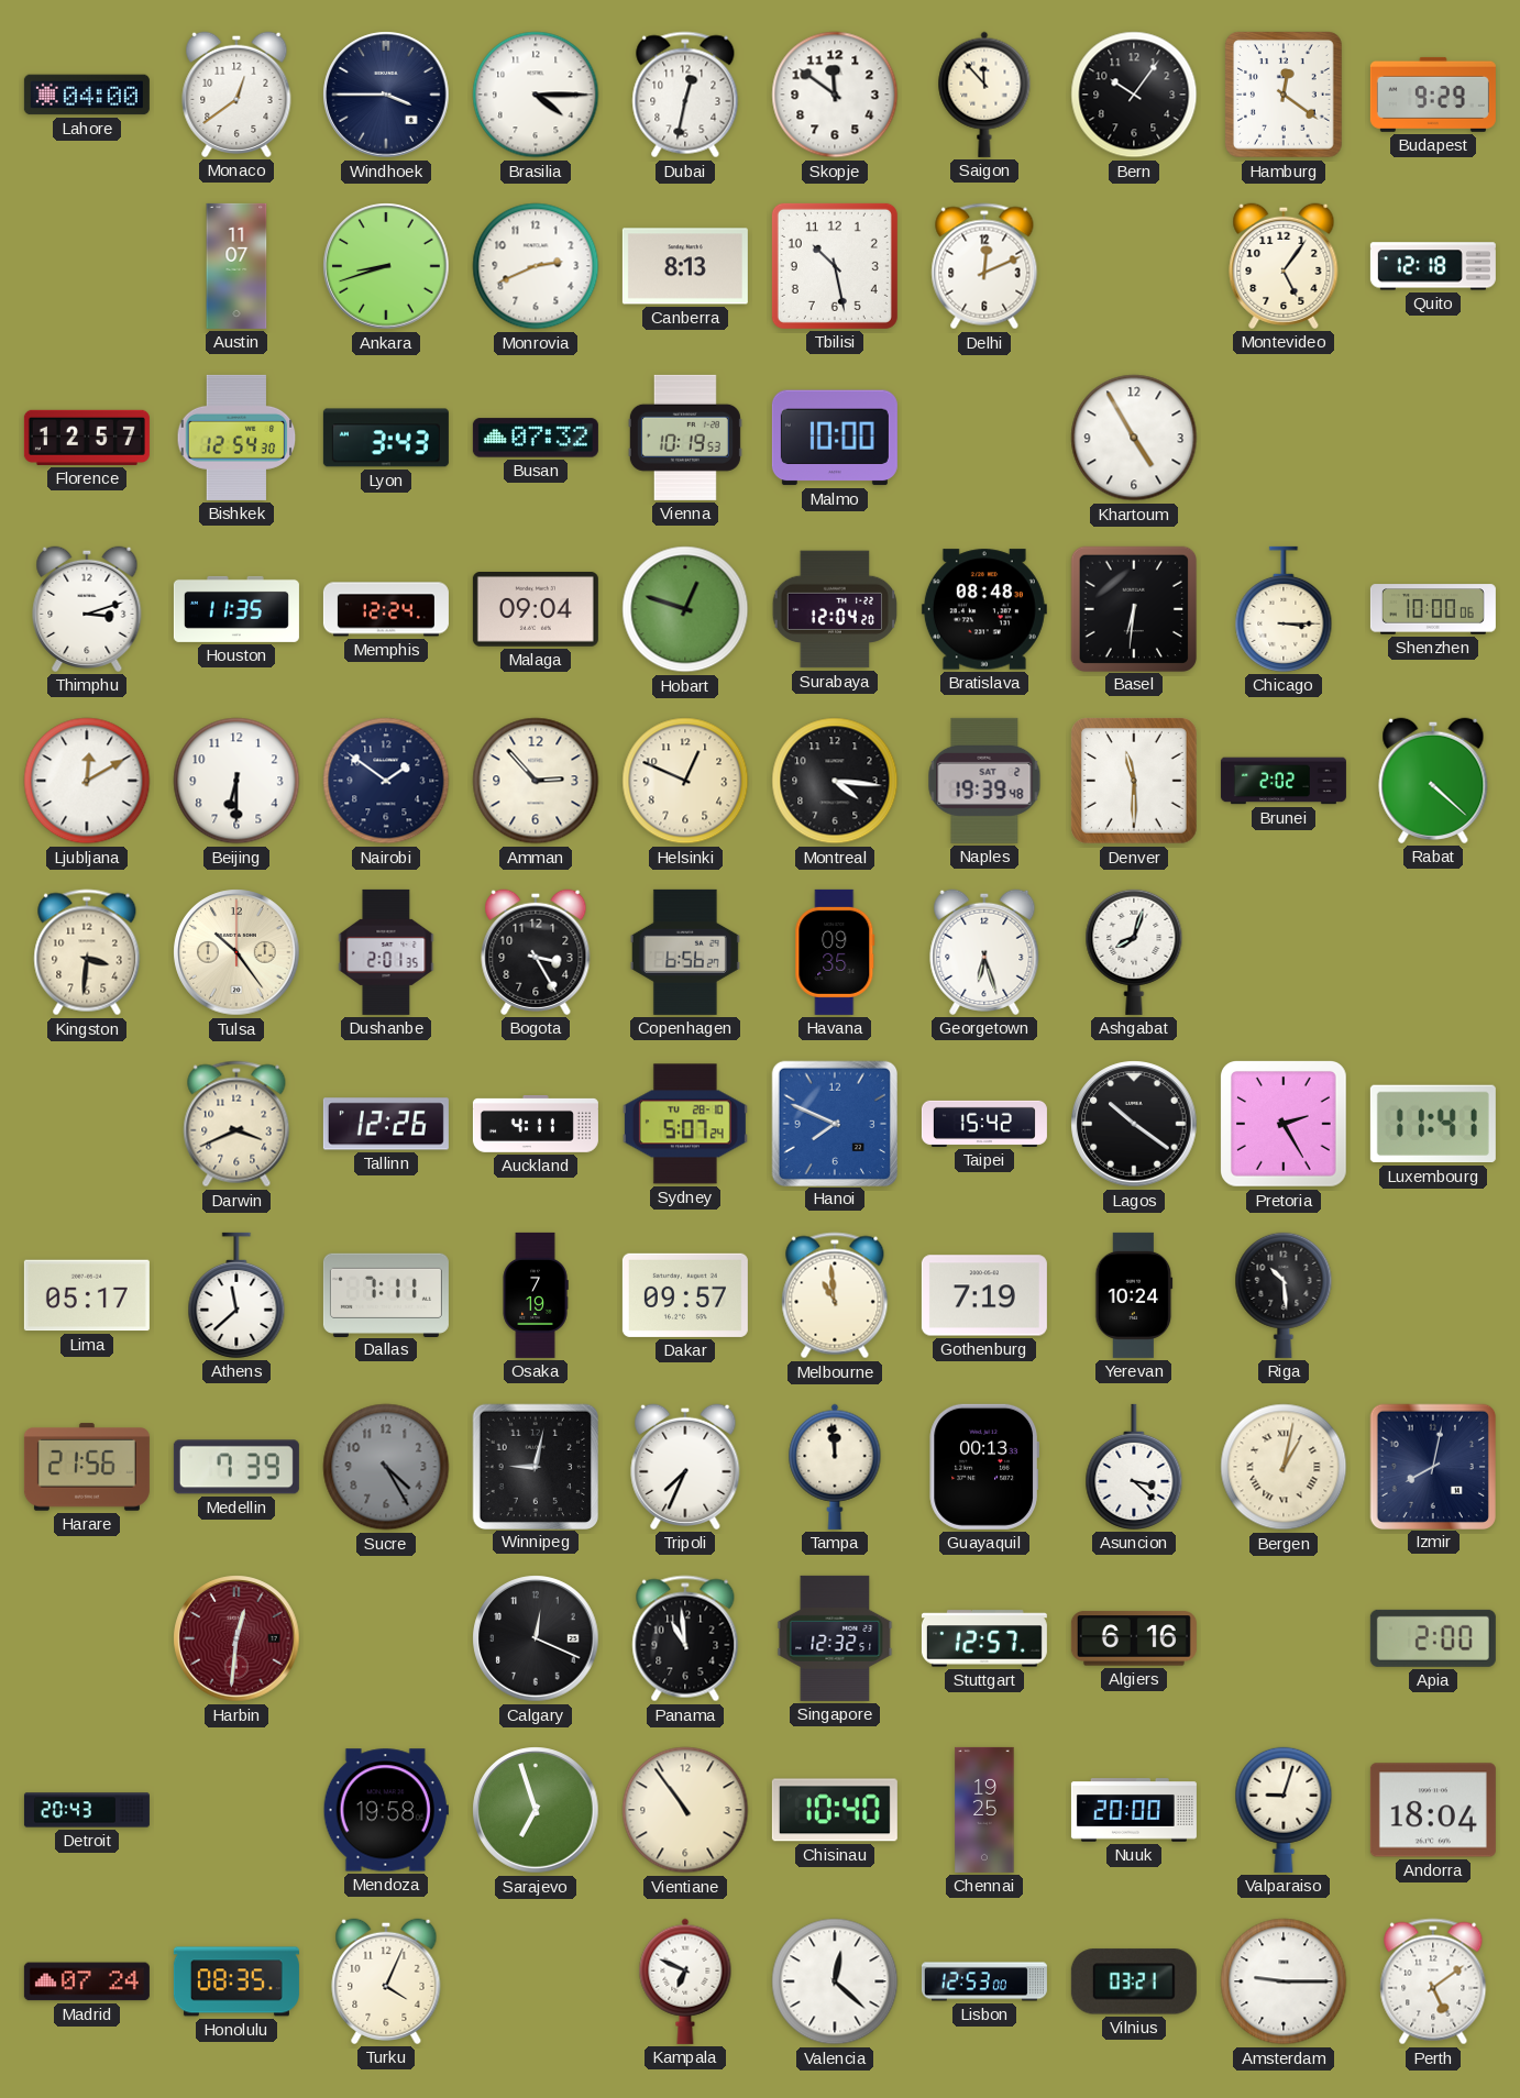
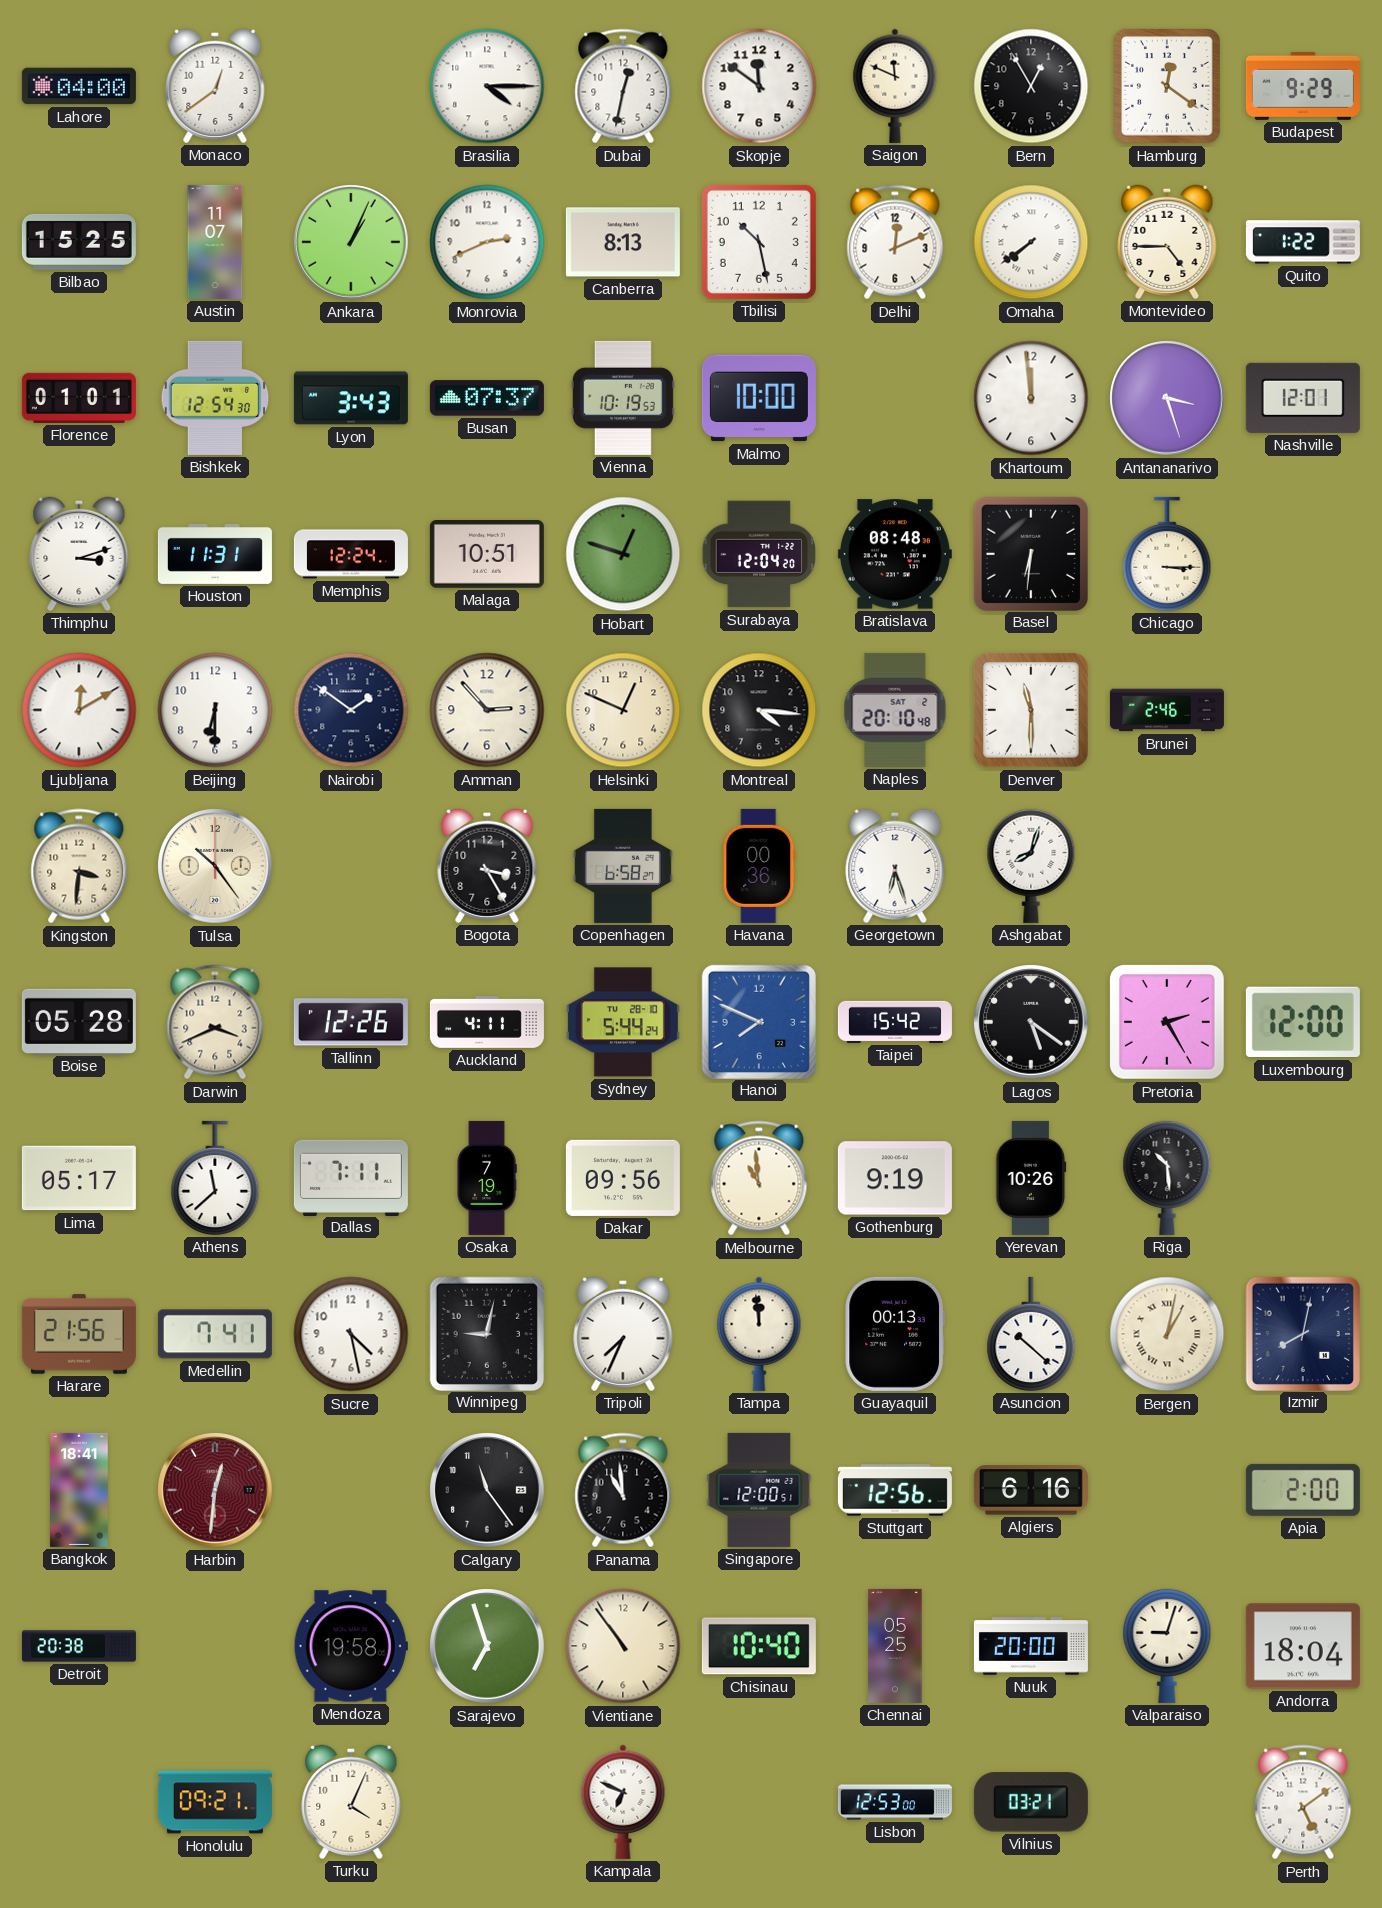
Windhoek: 3:45 -> none (386, 95)
Saigon: 11:53 -> 11:49 (895, 86)
Bern: 10:06 -> 12:55 (1031, 86)
Bilbao: none -> 15:25 (79, 242)
Ankara: 8:42 -> 1:04 (351, 242)
Omaha: none -> 7:39 (1031, 242)
Montevideo: 5:06 -> 4:45 (1167, 242)
Quito: 12:18 -> 1:22 (1303, 242)
Florence: 12:57 -> 01:01 (79, 398)
Busan: 07:32 -> 07:37 (487, 398)
Khartoum: 4:55 -> 11:59 (1031, 398)
Antananarivo: none -> 3:27 (1167, 398)
Nashville: none -> 12:01 (1303, 398)
Houston: 11:35 -> 11:31 (215, 554)
Malaga: 09:04 -> 10:51 (487, 555)
Shenzhen: 10:00 -> none (1433, 609)
Naples: 19:39 -> 20:10 (895, 710)
Brunei: 2:02 -> 2:46 (1167, 710)
Rabat: 4:22 -> none (1433, 781)
Dushanbe: 2:01 -> none (386, 952)
Copenhagen: 6:56 -> 6:58 (623, 866)
Havana: 09:35 -> 00:36 (759, 866)
Boise: none -> 05:28 (79, 1021)
Sydney: 5:07 -> 5:44 (623, 1022)
Lagos: 10:21 -> 5:21 (1031, 1022)
Luxembourg: 11:41 -> 12:00 (1303, 1022)
Dakar: 09:57 -> 09:56 (623, 1178)
Gothenburg: 7:19 -> 9:19 (895, 1178)
Yerevan: 10:24 -> 10:26 (1031, 1178)
Medellin: 7:39 -> 7:41 (215, 1334)
Sucre: 4:25 -> 4:28 (351, 1334)
Sucre dial: grey -> white (351, 1334)
Asuncion: 3:22 -> 10:22 (1031, 1334)
Bangkok: none -> 18:41 (79, 1490)
Calgary: 12:19 -> 11:24 (487, 1490)
Singapore: 12:32 -> 12:00 (759, 1490)
Stuttgart: 12:57 -> 12:56 (895, 1490)
Detroit: 20:43 -> 20:38 (79, 1646)
Chennai: 19:25 -> 05:25 (895, 1646)
Madrid: 07:24 -> none (87, 1981)
Honolulu: 08:35 -> 09:21 (215, 1802)
Valencia: 12:22 -> none (835, 1981)
Amsterdam: 9:15 -> none (1284, 1981)
